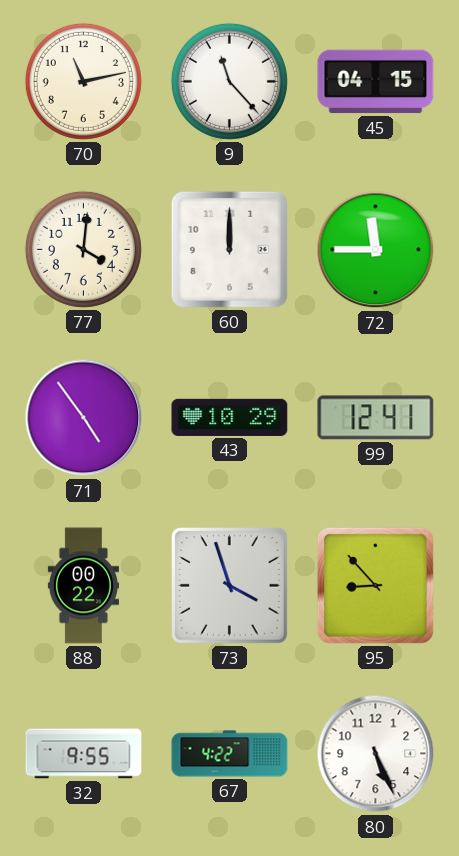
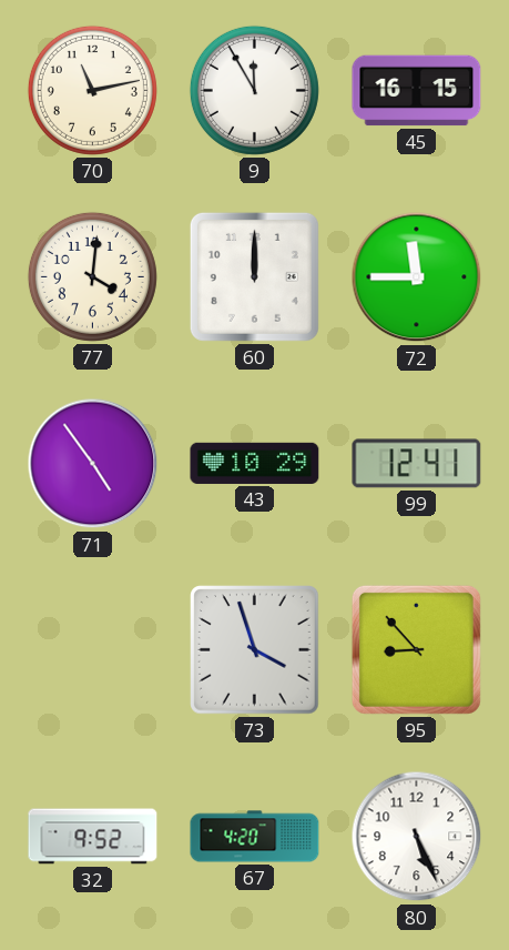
9: 11:23 -> 11:55 (254, 90)
45: 04:15 -> 16:15 (417, 91)
88: 00:22 -> none (83, 586)
32: 9:55 -> 9:52 (93, 837)
67: 4:22 -> 4:20 (255, 837)
